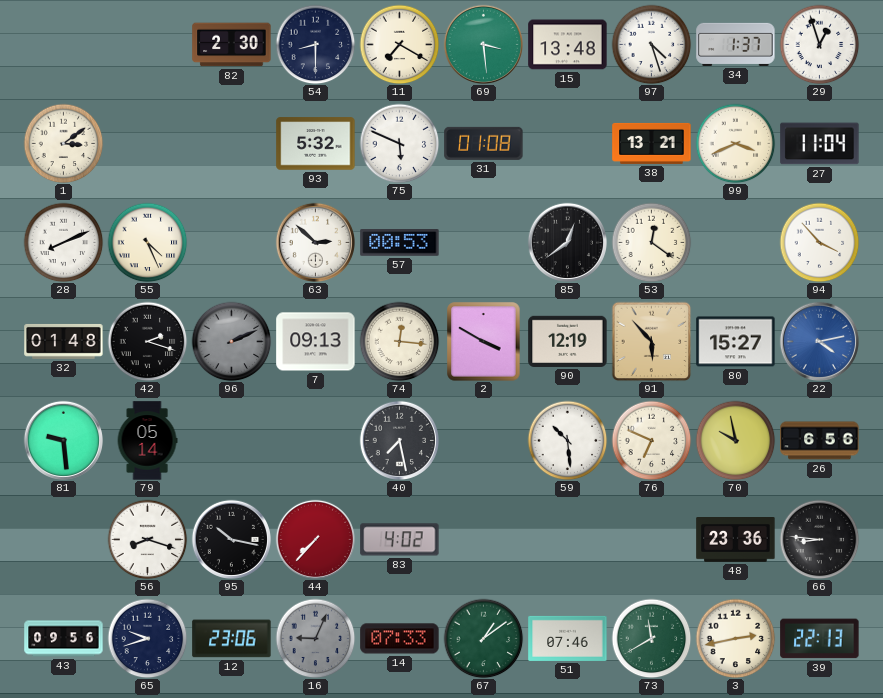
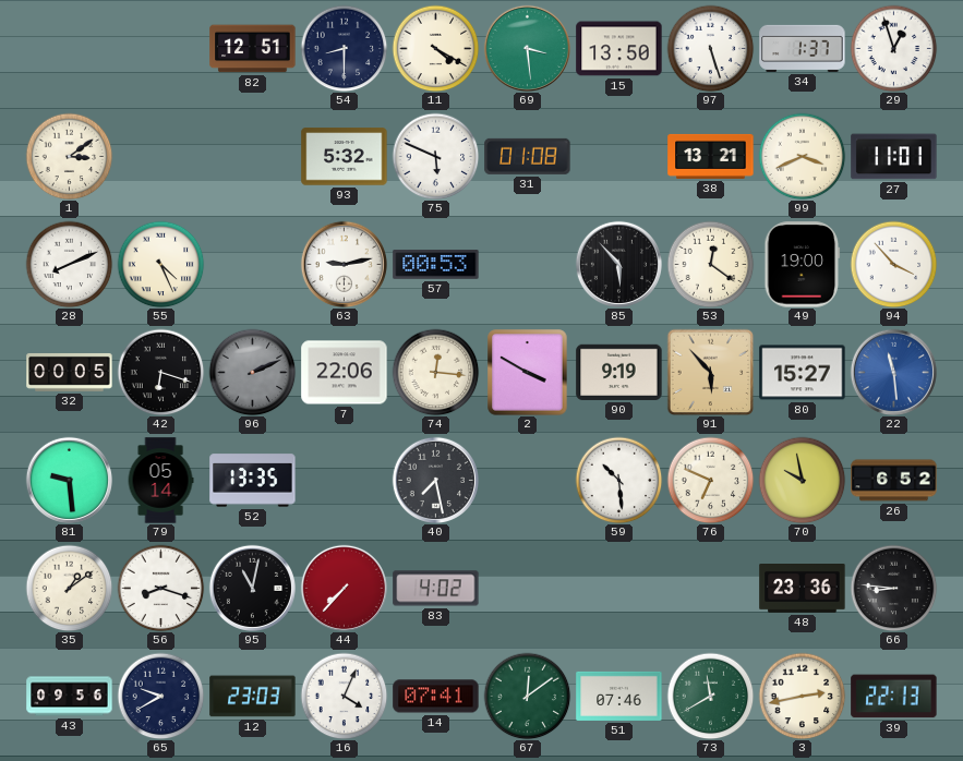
82: 2:30 -> 12:51 (253, 49)
11: 7:20 -> 4:20 (435, 48)
15: 13:48 -> 13:50 (619, 49)
97: 4:27 -> 5:27 (710, 48)
27: 11:04 -> 11:01 (894, 157)
63: 2:52 -> 9:13 (344, 264)
85: 12:39 -> 5:53 (618, 264)
49: none -> 19:00 (803, 265)
32: 01:48 -> 00:05 (70, 372)
42: 2:18 -> 6:18 (160, 372)
7: 09:13 -> 22:06 (345, 373)
90: 12:19 -> 9:19 (619, 372)
22: 4:13 -> 11:29 (893, 372)
52: none -> 13:35 (253, 481)
26: 6:56 -> 6:52 (894, 481)
35: none -> 1:09 (69, 588)
95: 10:17 -> 11:02 (252, 588)
65: 9:42 -> 9:40 (160, 696)
12: 23:06 -> 23:03 (253, 697)
16: 9:04 -> 4:04 (344, 696)
16 dial: grey -> white (344, 696)
14: 07:33 -> 07:41 (436, 697)
67: 1:09 -> 12:09 (527, 696)
